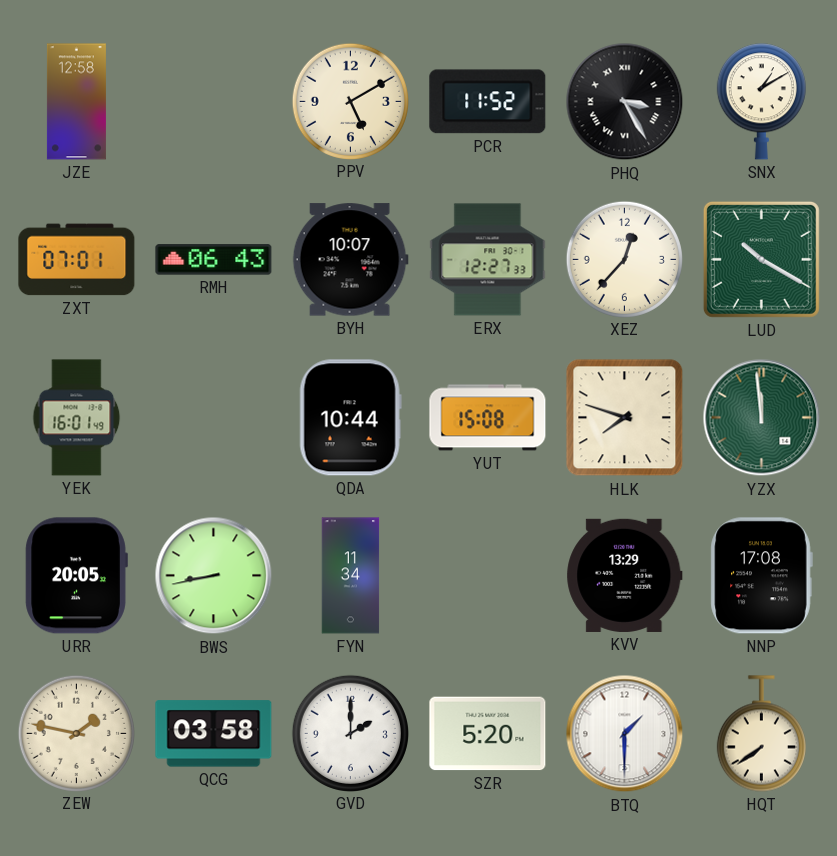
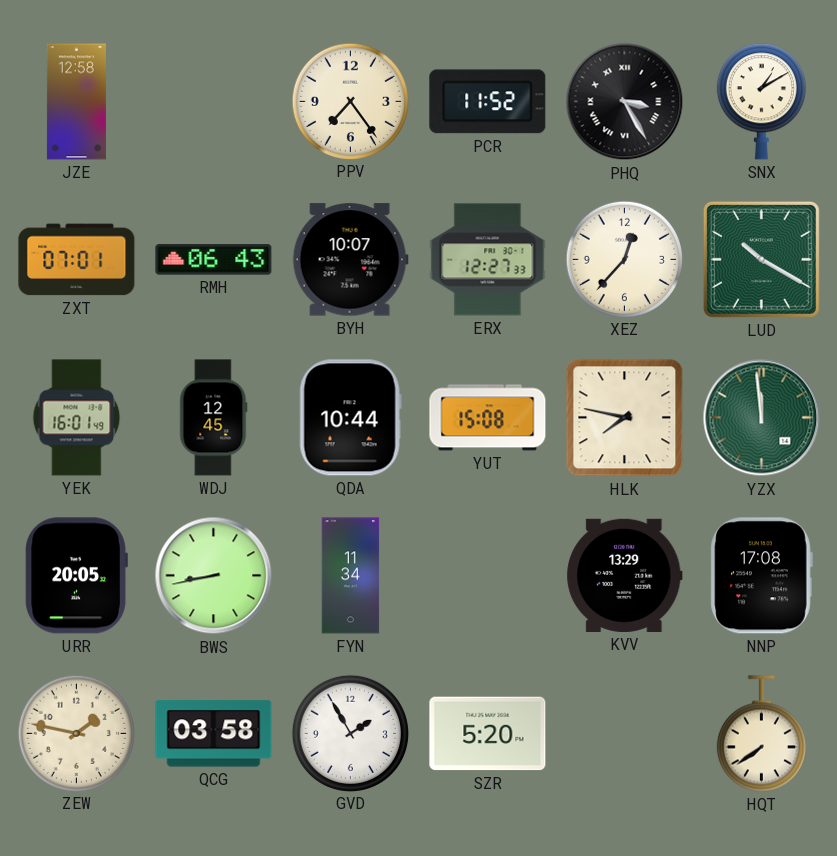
PPV: 5:10 -> 7:24 (350, 101)
WDJ: none -> 12:45 (214, 418)
HLK: 7:48 -> 7:47 (625, 418)
GVD: 2:00 -> 1:55 (350, 733)
BTQ: 1:30 -> none (625, 734)
